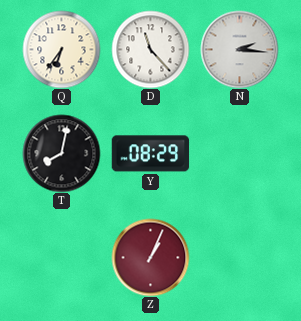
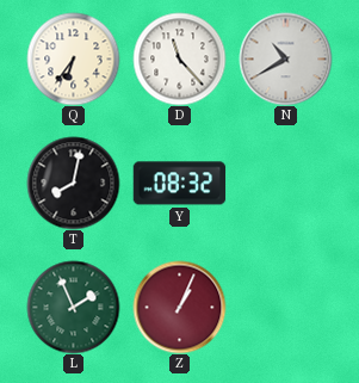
N: 2:16 -> 10:40 (285, 58)
Y: 08:29 -> 08:32 (179, 184)
L: none -> 1:56 (73, 307)
